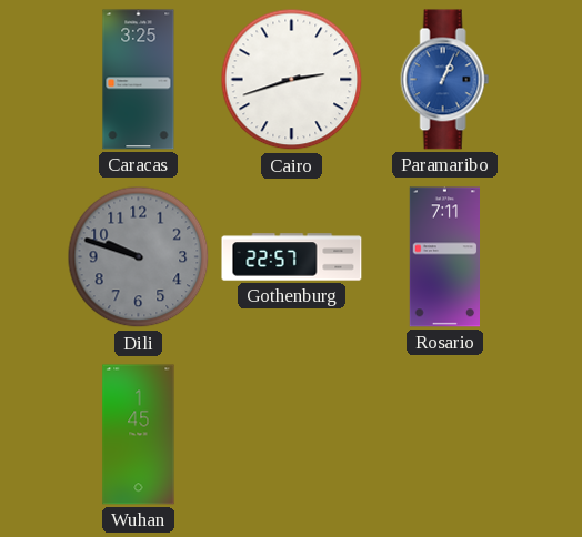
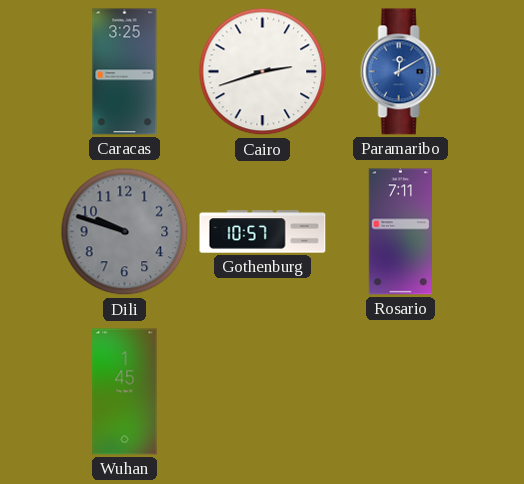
Paramaribo: 1:04 -> 12:10 (401, 72)
Gothenburg: 22:57 -> 10:57 (263, 232)
